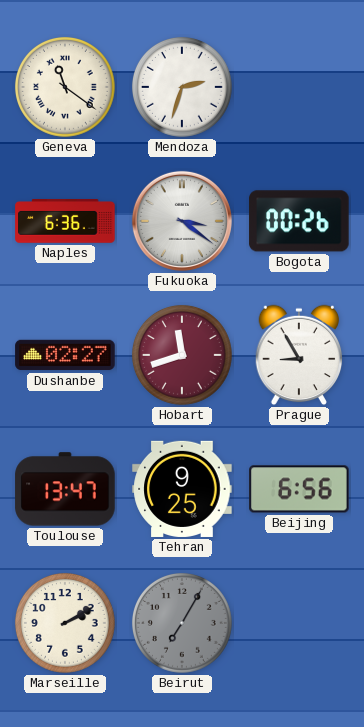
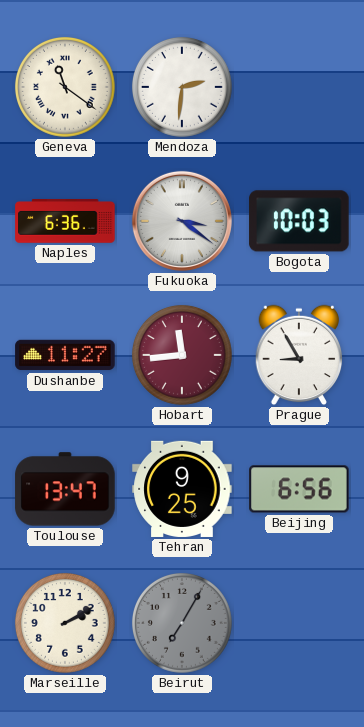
Mendoza: 2:33 -> 2:31 (182, 87)
Bogota: 00:26 -> 10:03 (299, 221)
Dushanbe: 02:27 -> 11:27 (65, 355)
Hobart: 11:42 -> 11:44 (182, 355)
